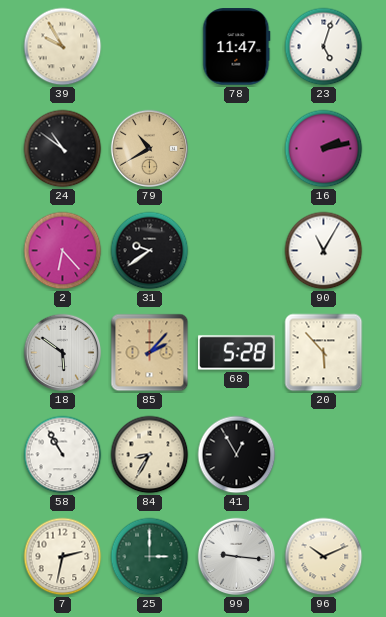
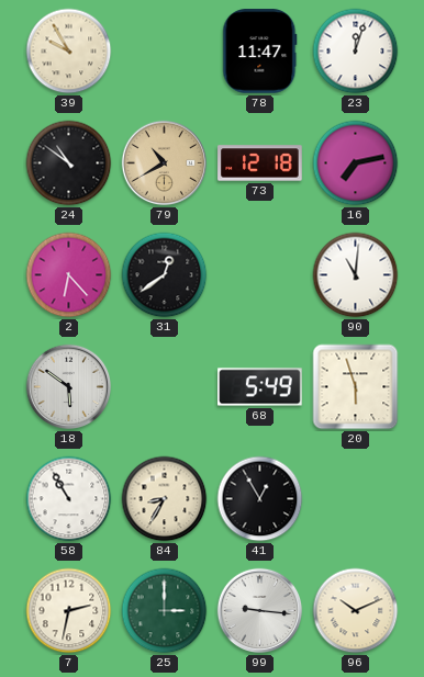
23: 5:03 -> 12:03 (356, 52)
73: none -> 12:18 (260, 163)
16: 2:13 -> 7:13 (356, 163)
31: 9:39 -> 12:39 (165, 275)
90: 11:05 -> 11:01 (356, 275)
85: 2:07 -> none (150, 353)
68: 5:28 -> 5:49 (260, 387)
20: 5:53 -> 5:57 (356, 387)
